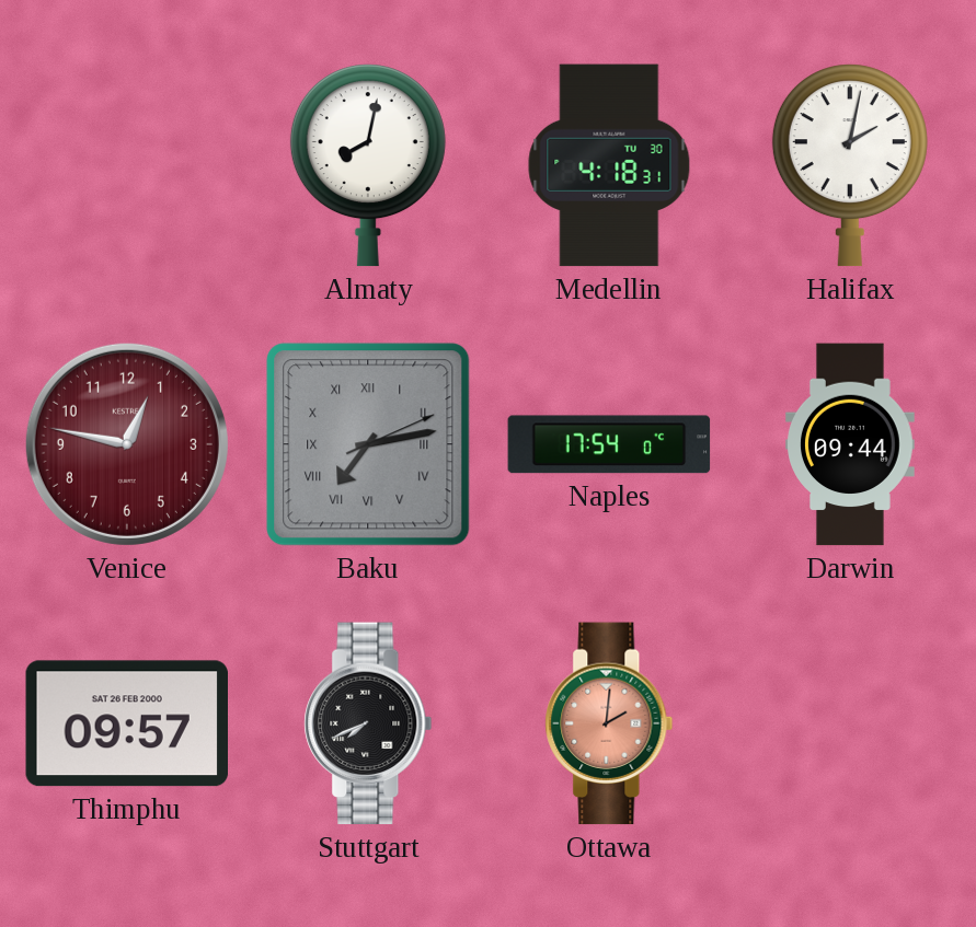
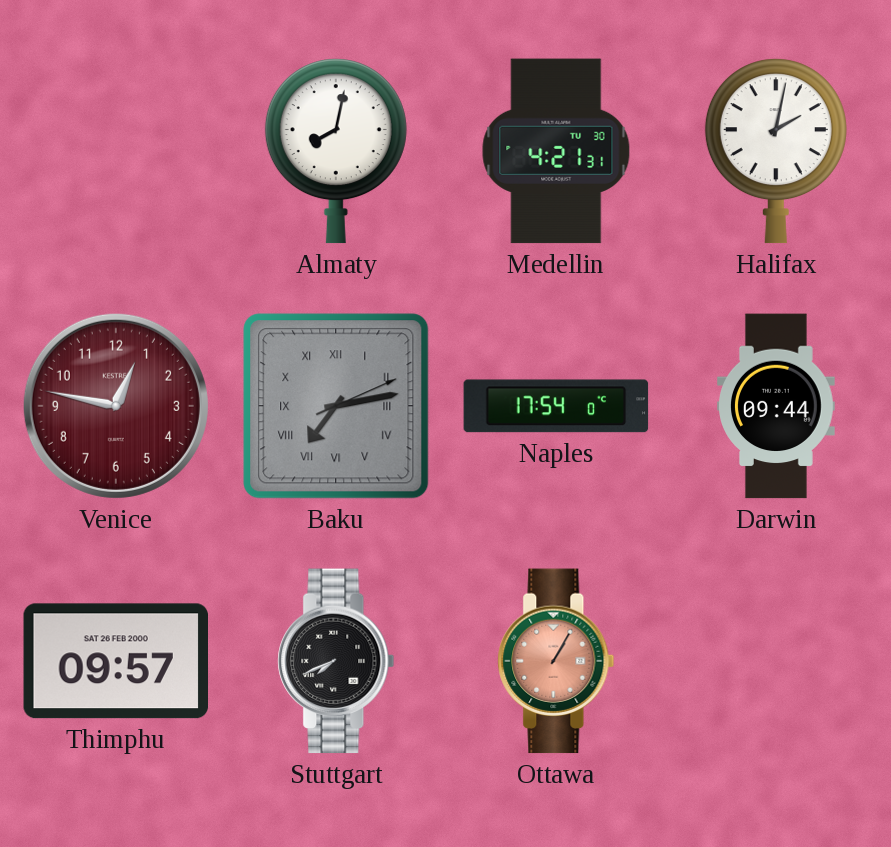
Medellin: 4:18 -> 4:21 (556, 151)
Ottawa: 2:01 -> 1:05 (556, 661)
